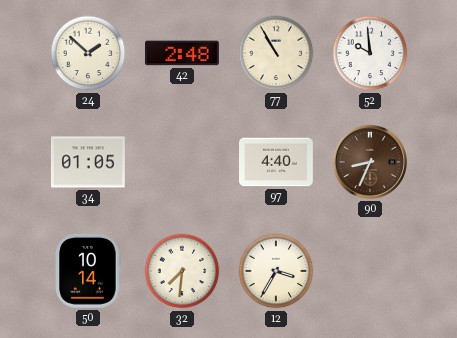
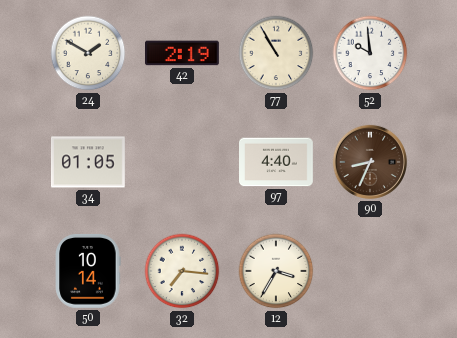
24: 1:52 -> 1:50 (88, 53)
42: 2:48 -> 2:19 (183, 53)
32: 7:31 -> 7:16 (182, 271)
